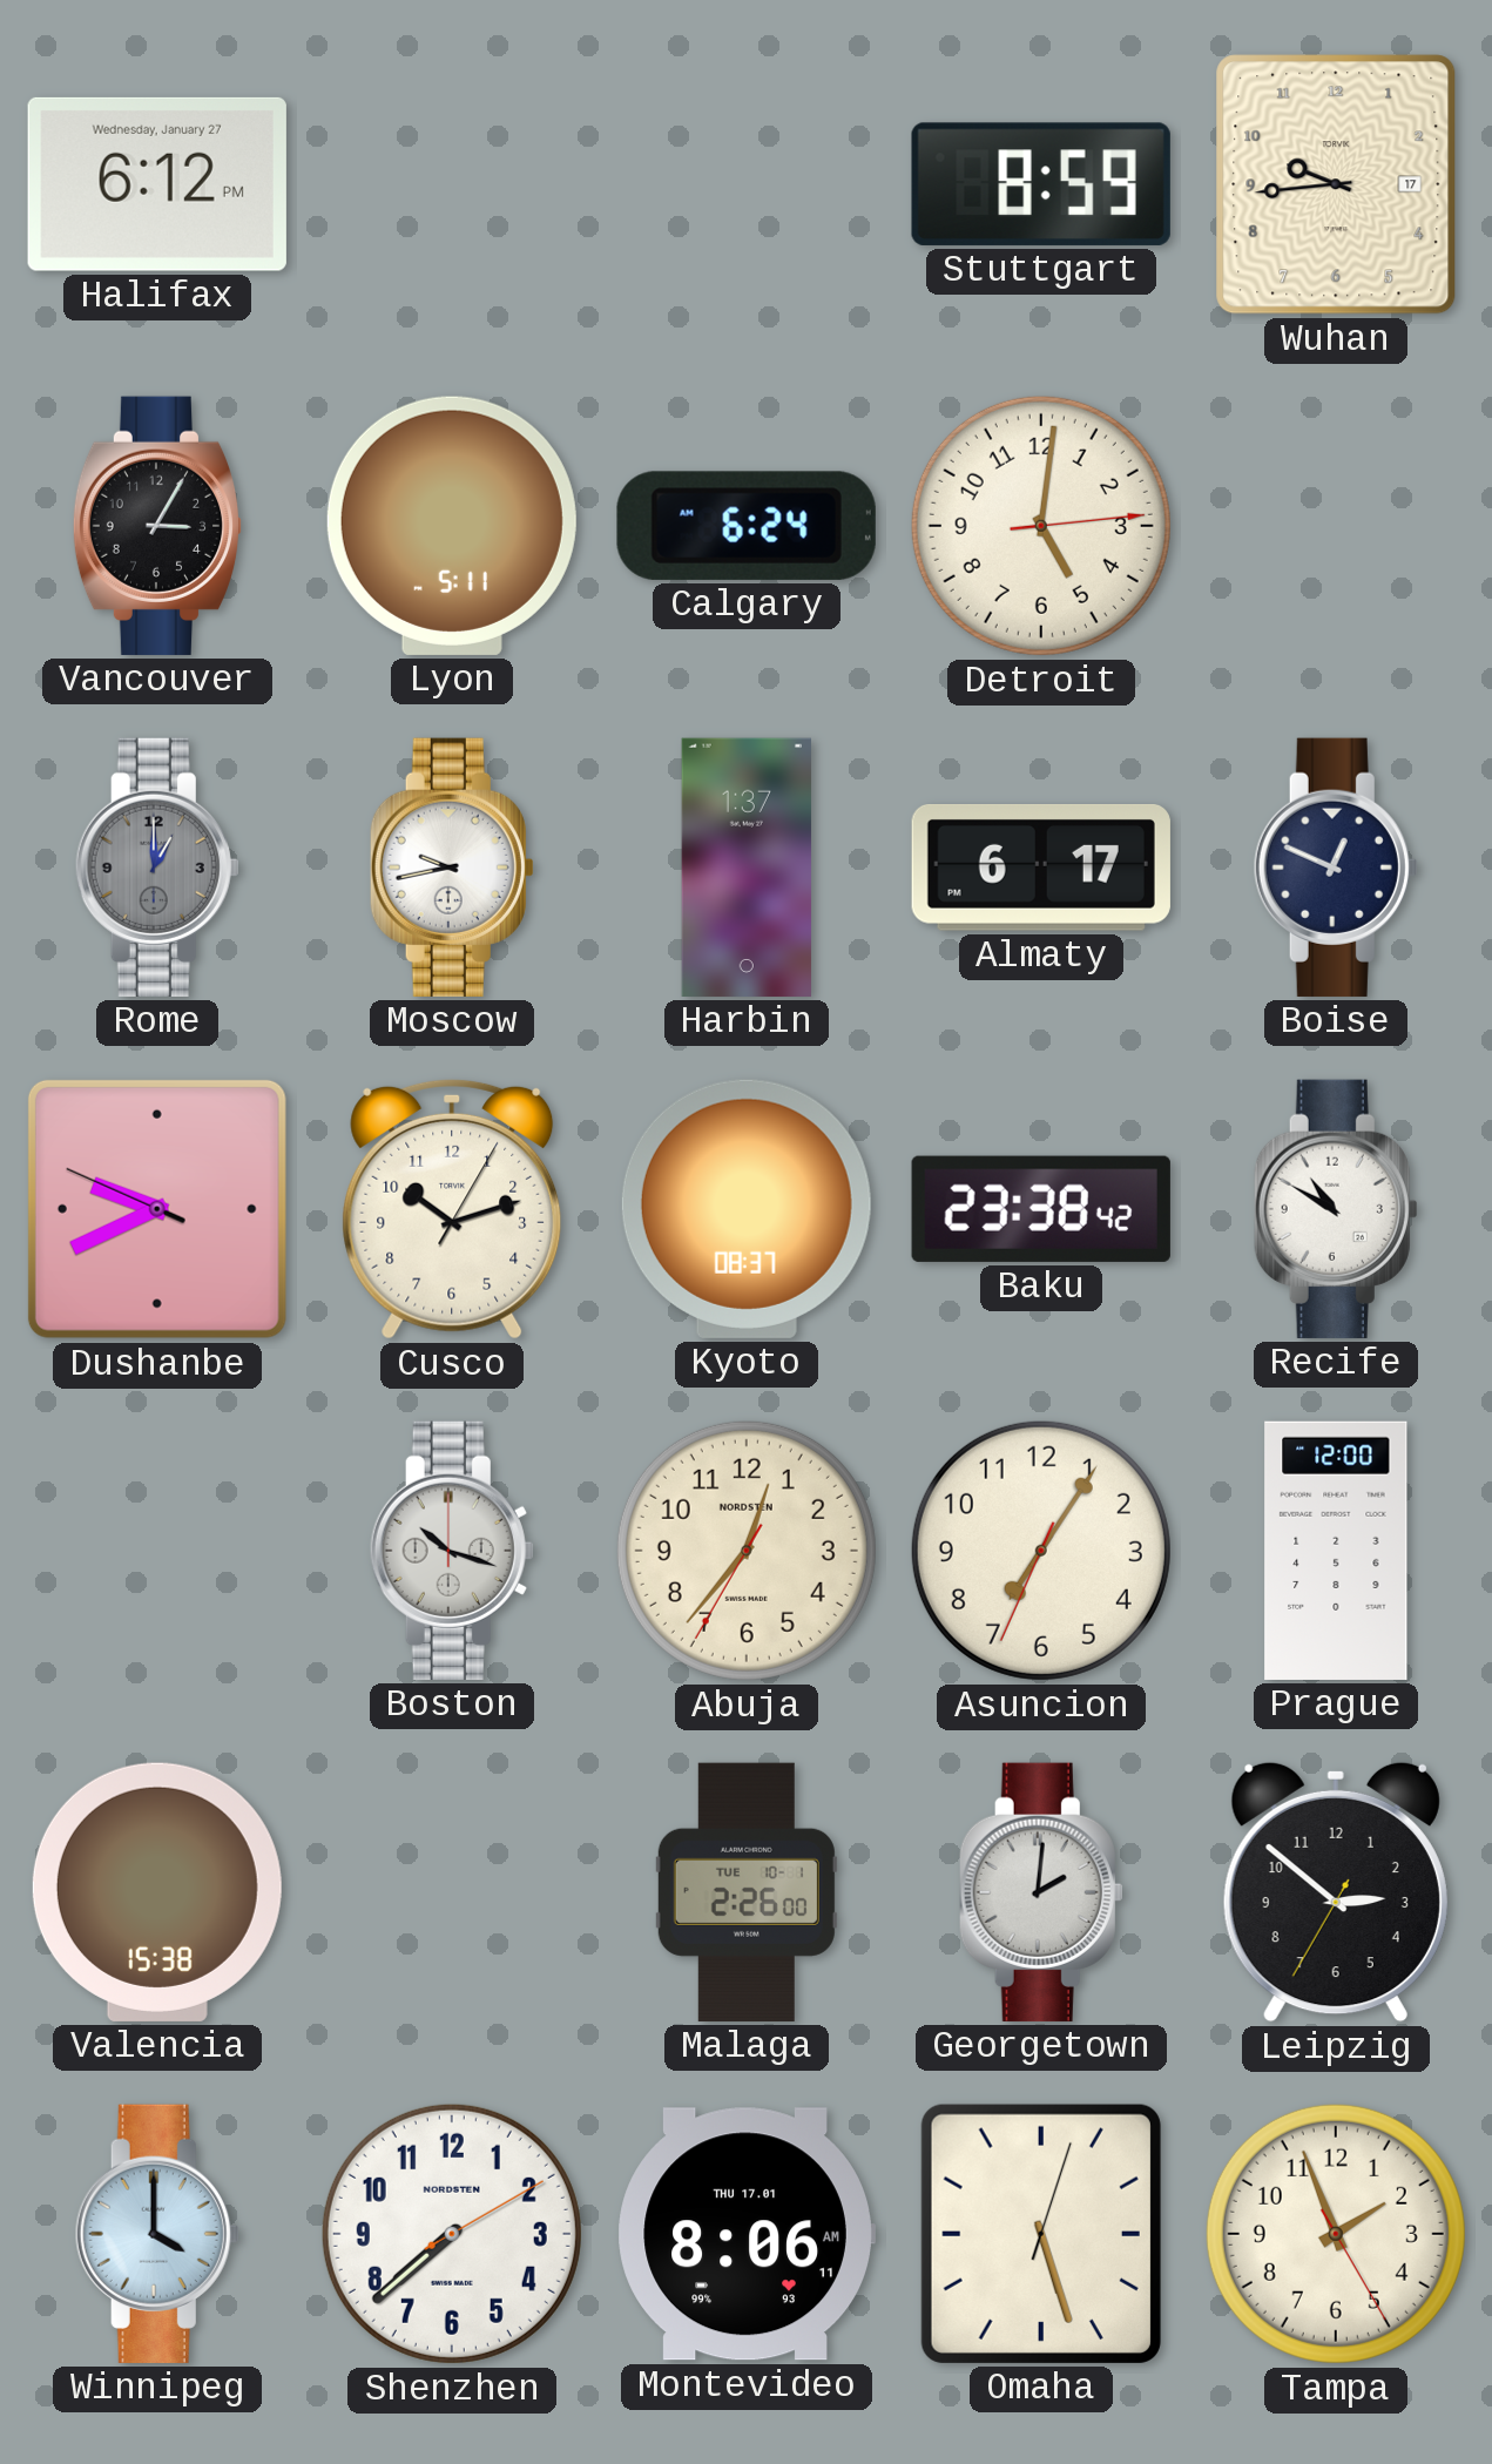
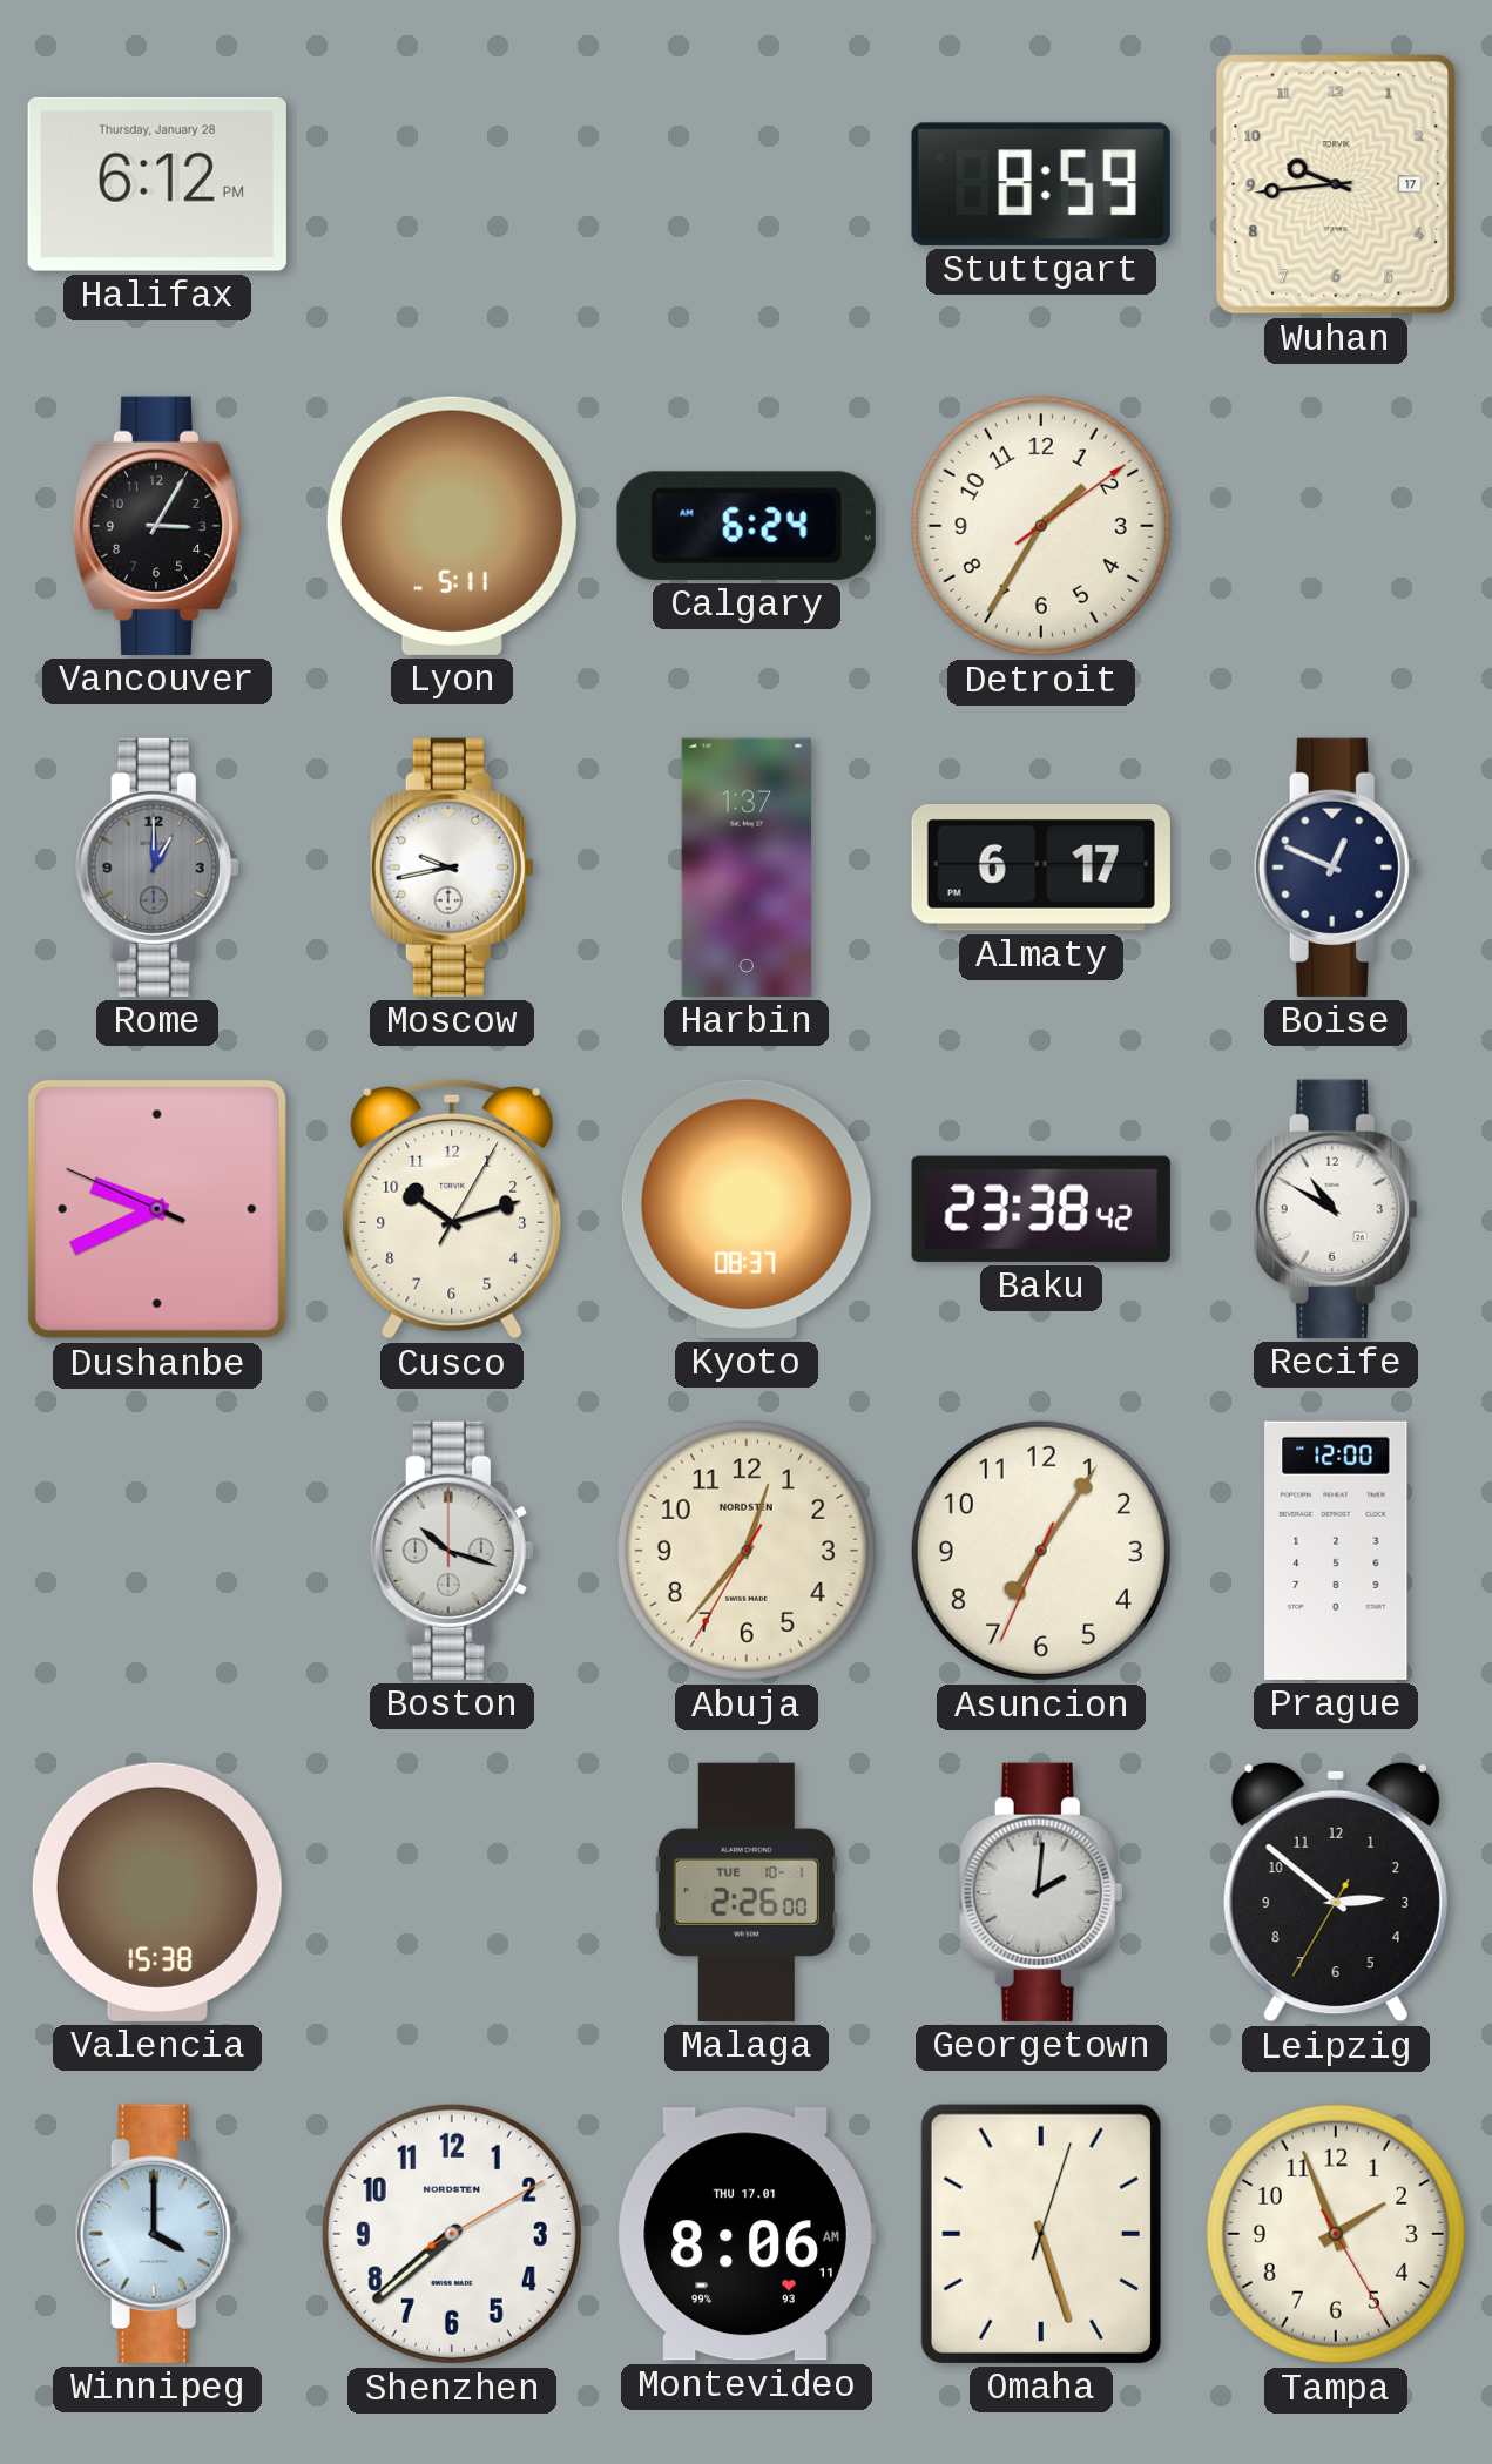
Halifax date: Wednesday, January 27 -> Thursday, January 28 (157, 184)
Detroit: 5:01 -> 1:35 (1041, 526)
